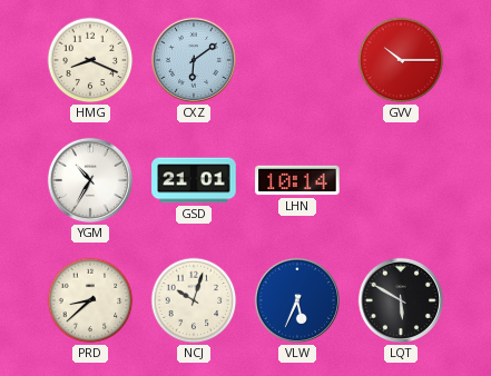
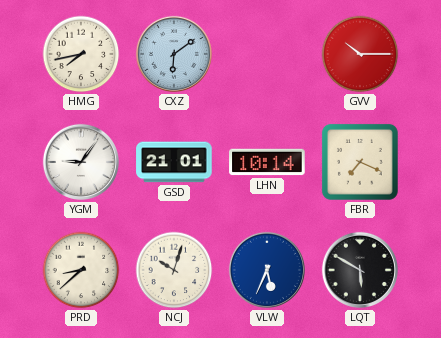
HMG: 8:19 -> 7:43 (81, 54)
YGM: 10:35 -> 9:06 (81, 162)
FBR: none -> 7:19 (360, 162)
